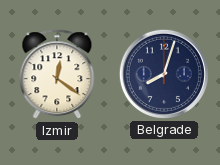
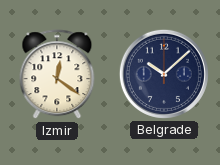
Belgrade: 8:03 -> 10:08 (164, 74)
